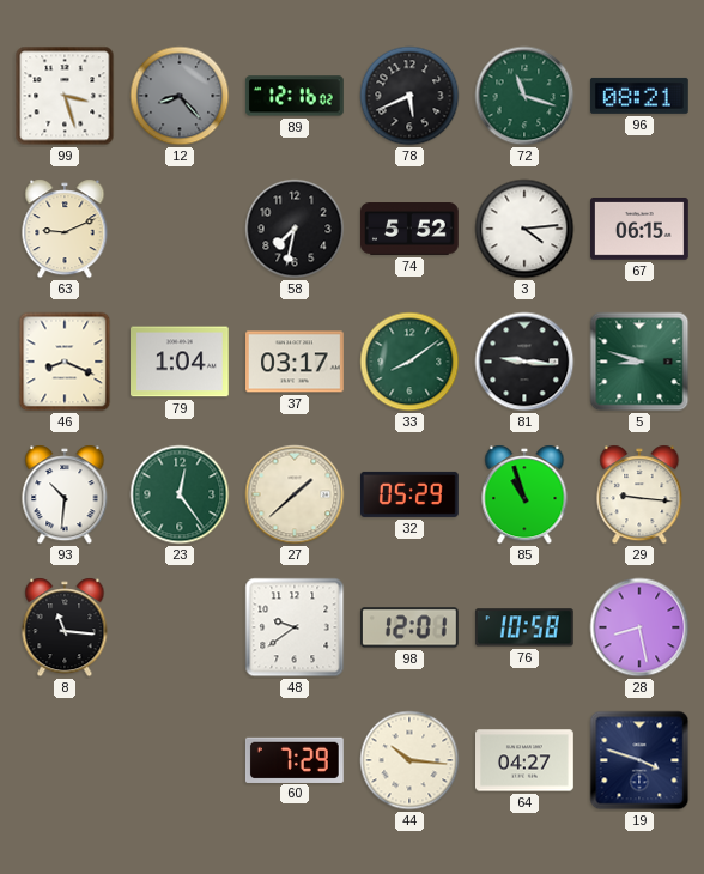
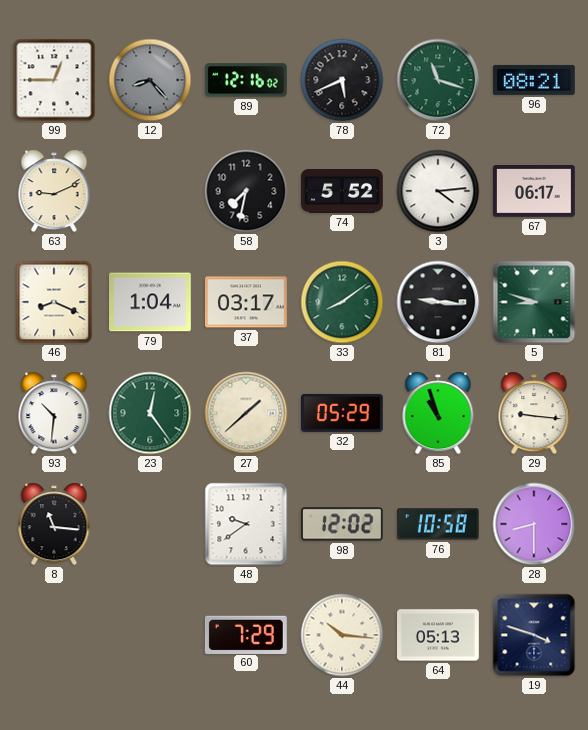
99: 3:27 -> 12:45 (54, 80)
67: 06:15 -> 06:17 (535, 191)
98: 12:01 -> 12:02 (343, 524)
28: 8:28 -> 8:30 (534, 524)
64: 04:27 -> 05:13 (439, 635)
